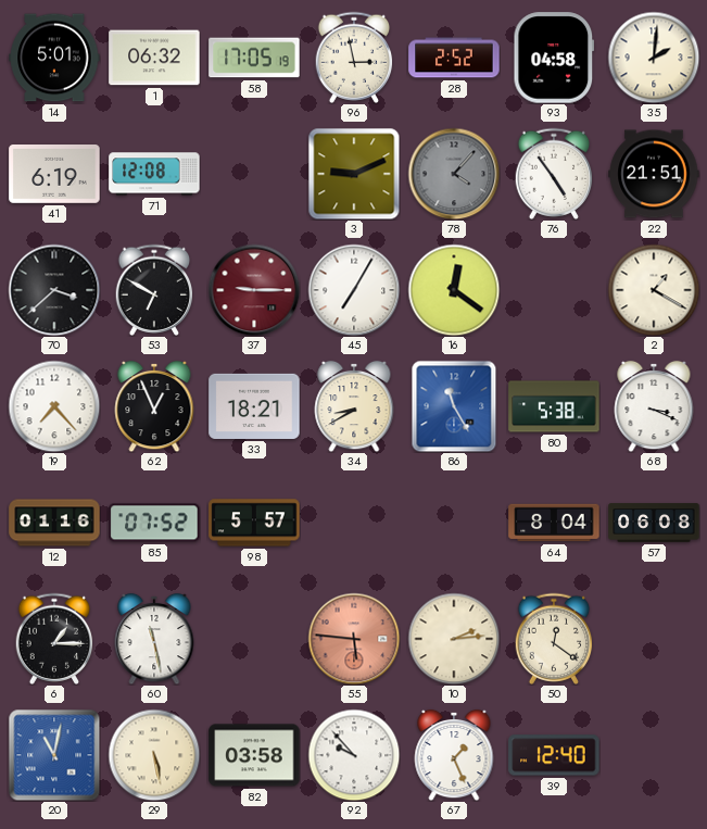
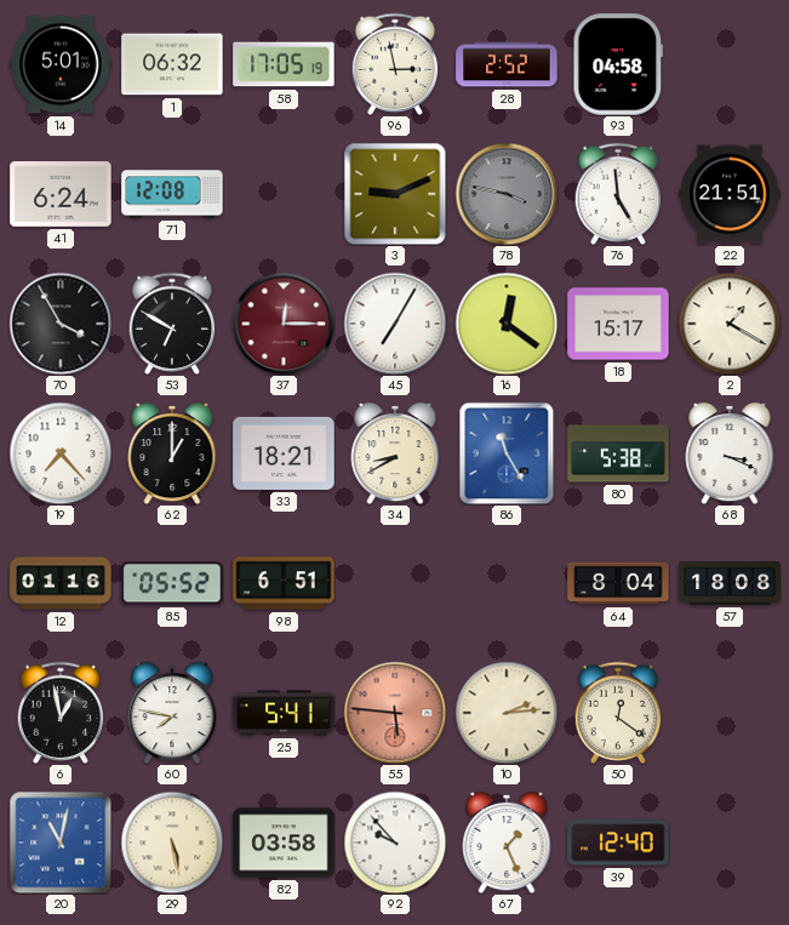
35: 2:01 -> none (654, 58)
41: 6:19 -> 6:24 (61, 195)
78: 4:07 -> 3:47 (507, 194)
76: 4:54 -> 4:59 (618, 193)
70: 3:38 -> 3:55 (61, 324)
37: 9:15 -> 12:15 (284, 324)
18: none -> 15:17 (618, 324)
62: 12:56 -> 1:00 (172, 453)
85: 07:52 -> 05:52 (172, 583)
98: 5:57 -> 6:51 (284, 583)
57: 06:08 -> 18:08 (730, 583)
6: 1:15 -> 12:58 (61, 712)
60: 11:28 -> 7:47 (172, 713)
25: none -> 5:41 (284, 713)
